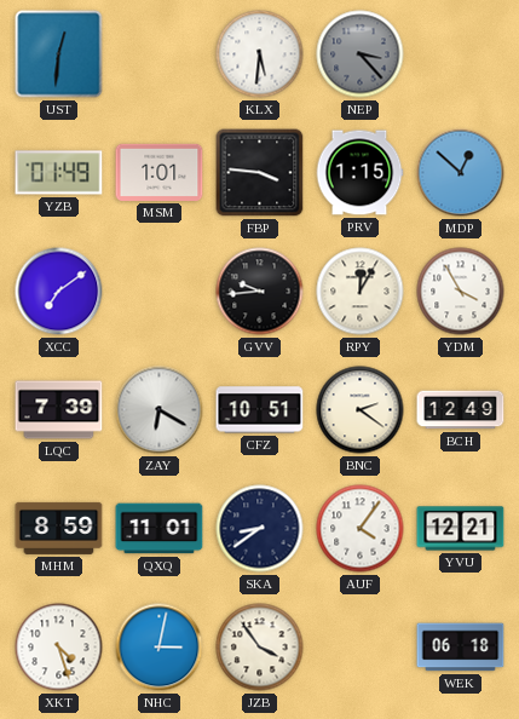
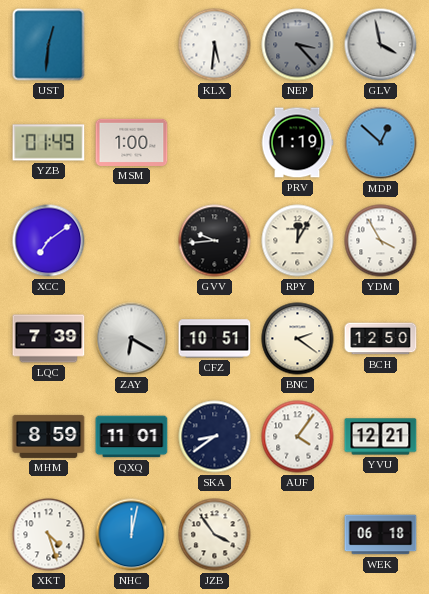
GLV: none -> 3:58 (381, 45)
MSM: 1:01 -> 1:00 (132, 142)
FBP: 3:46 -> none (260, 173)
PRV: 1:15 -> 1:19 (297, 143)
BCH: 12:49 -> 12:50 (381, 339)
NHC: 3:02 -> 12:02 (132, 535)
